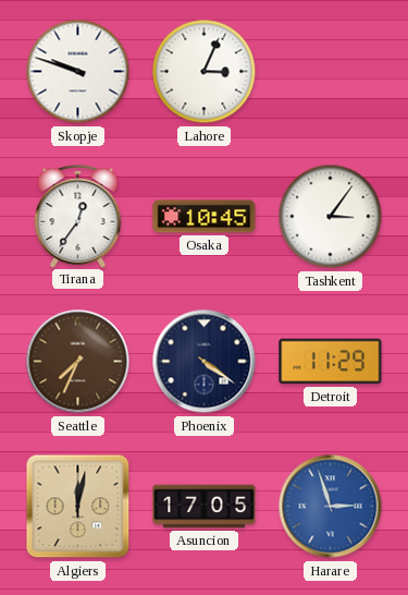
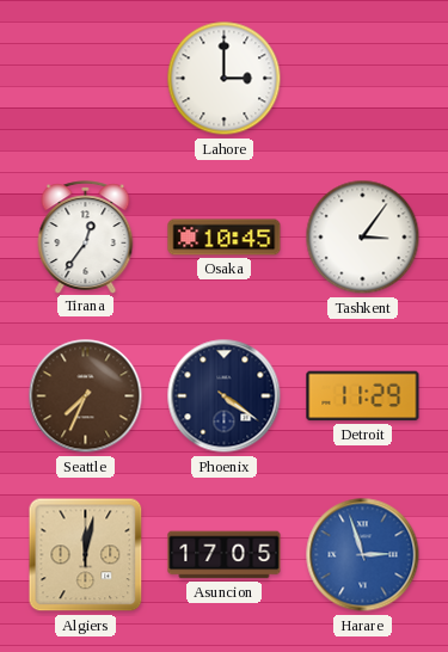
Skopje: 9:48 -> none (78, 72)
Lahore: 3:04 -> 3:00 (225, 79)
